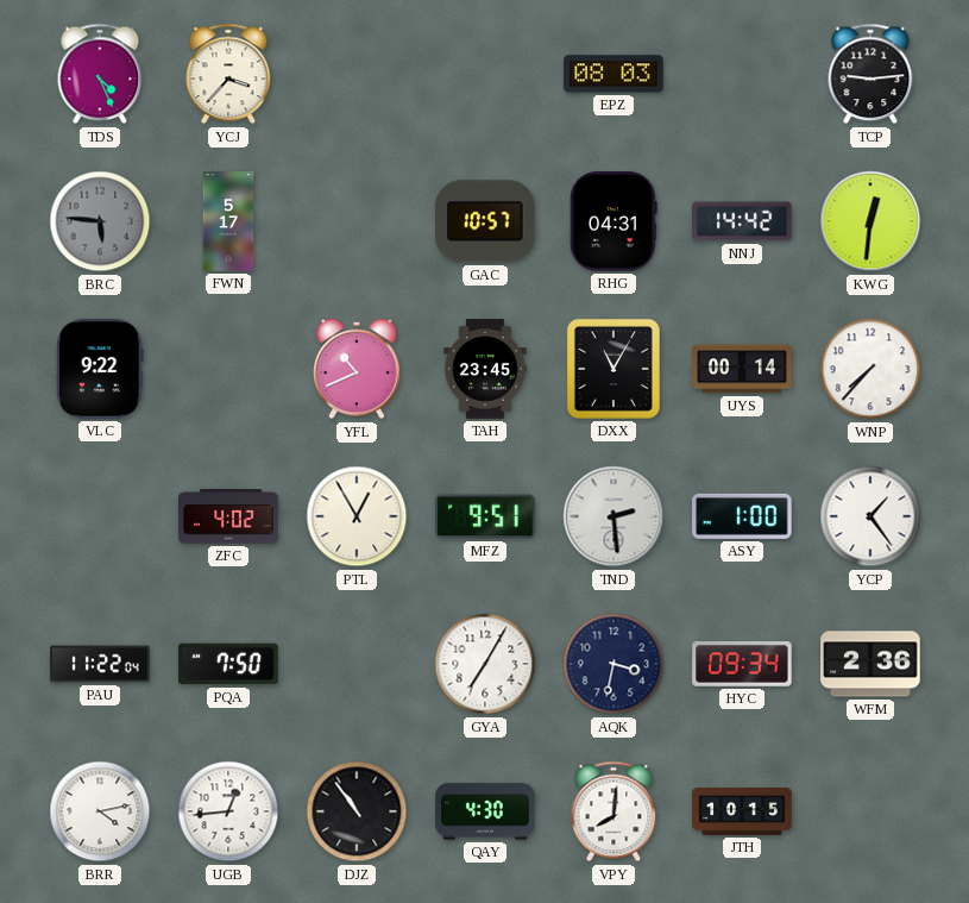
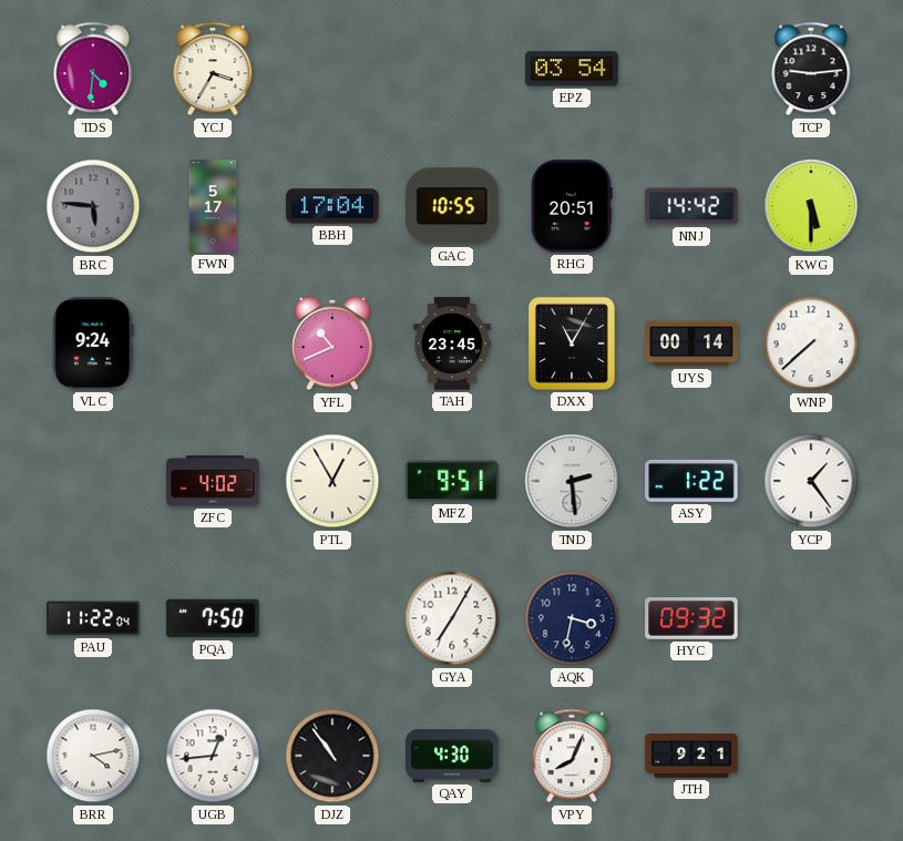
TDS: 4:26 -> 4:31 (93, 69)
YCJ: 3:37 -> 3:35 (213, 69)
EPZ: 08:03 -> 03:54 (572, 69)
BBH: none -> 17:04 (332, 206)
GAC: 10:57 -> 10:55 (453, 206)
RHG: 04:31 -> 20:51 (572, 206)
KWG: 12:31 -> 5:30 (811, 206)
VLC: 9:22 -> 9:24 (93, 343)
WNP: 7:37 -> 7:38 (811, 343)
ASY: 1:00 -> 1:22 (691, 481)
HYC: 09:34 -> 09:32 (691, 619)
WFM: 2:36 -> none (870, 664)
VPY: 8:01 -> 8:04 (572, 756)
JTH: 10:15 -> 9:21 (691, 757)
